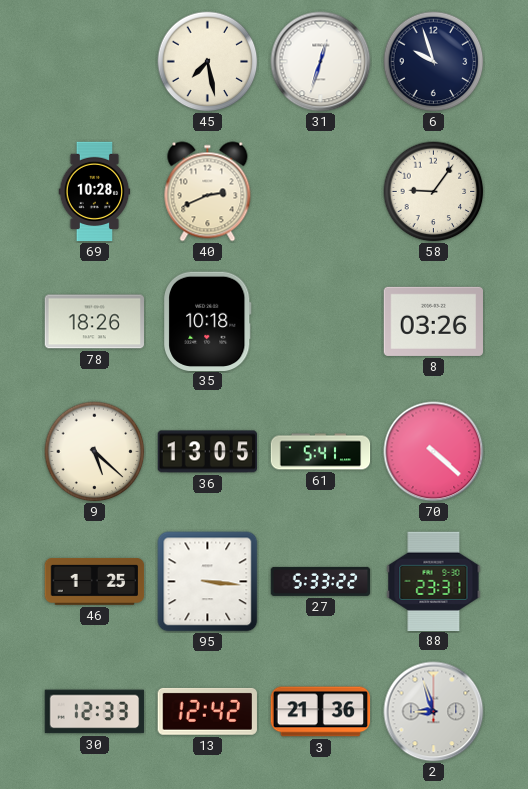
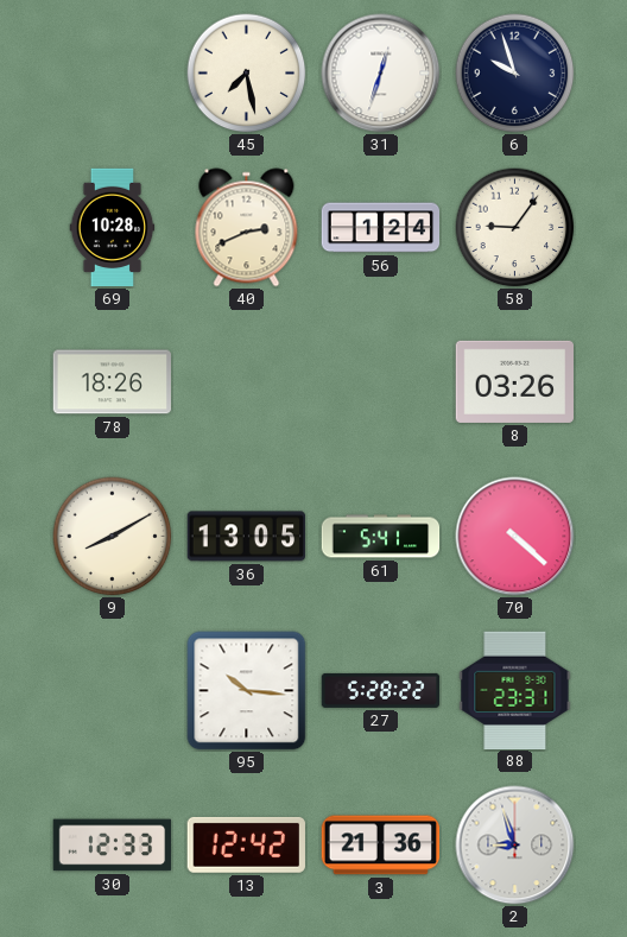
56: none -> 1:24 (381, 228)
35: 10:18 -> none (208, 321)
9: 5:22 -> 8:10 (113, 537)
46: 1:25 -> none (95, 582)
95: 3:16 -> 10:16 (247, 691)
27: 5:33 -> 5:28 (381, 690)
